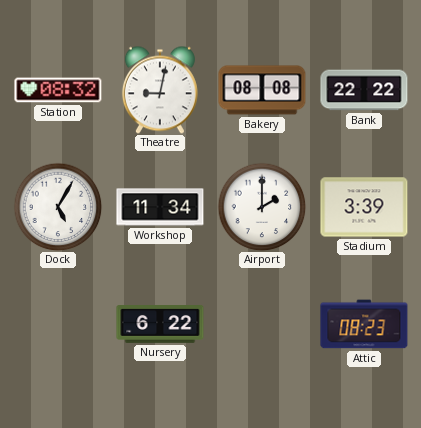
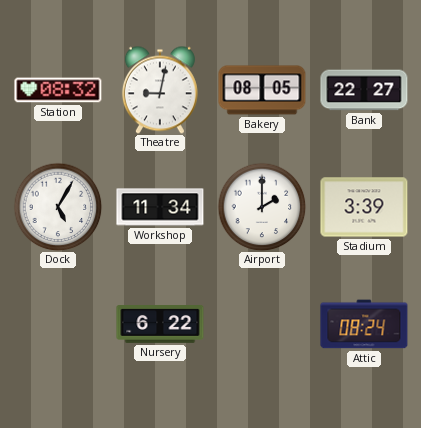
Bakery: 08:08 -> 08:05 (262, 90)
Bank: 22:22 -> 22:27 (364, 90)
Attic: 08:23 -> 08:24 (364, 324)
